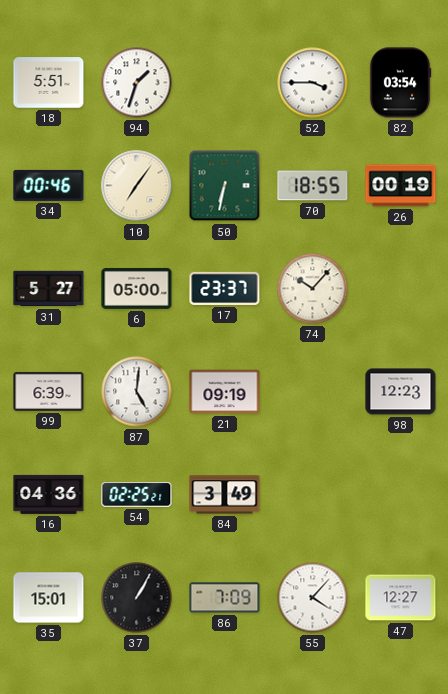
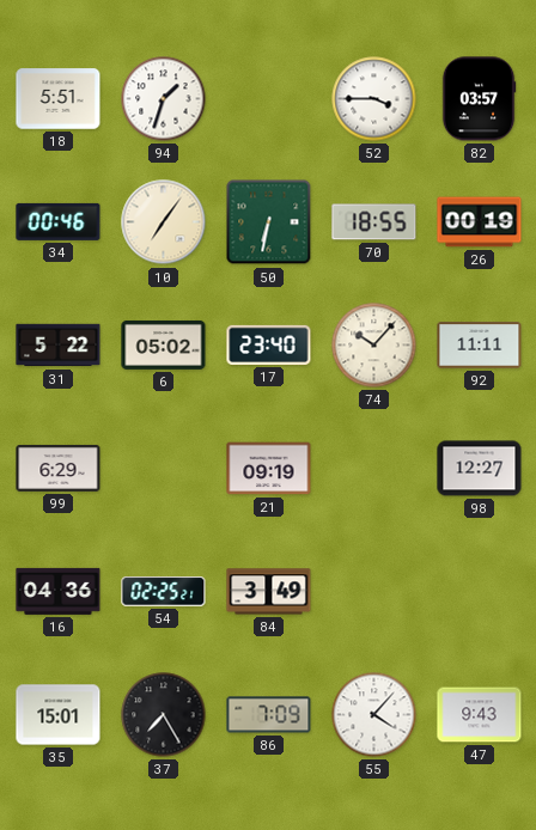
82: 03:54 -> 03:57 (479, 99)
31: 5:27 -> 5:22 (59, 346)
6: 05:00 -> 05:02 (164, 344)
17: 23:37 -> 23:40 (269, 344)
92: none -> 11:11 (480, 346)
99: 6:39 -> 6:29 (59, 468)
87: 5:01 -> none (137, 392)
98: 12:23 -> 12:27 (480, 469)
37: 1:05 -> 7:25 (164, 715)
47: 12:27 -> 9:43 (480, 715)
